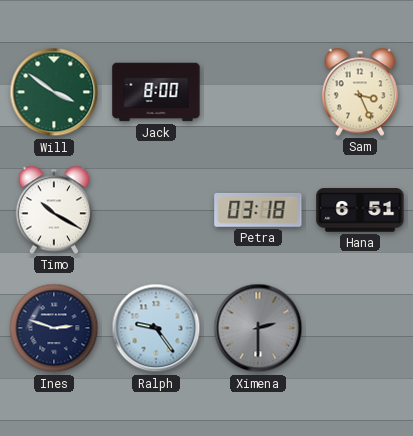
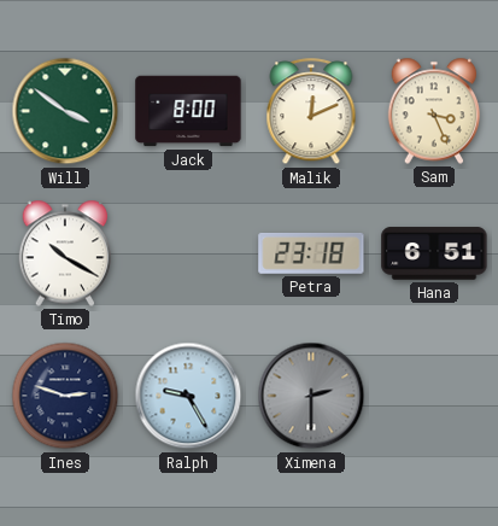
Malik: none -> 12:11 (311, 112)
Petra: 03:18 -> 23:18 (311, 253)
Ralph: 9:24 -> 9:25 (188, 396)
